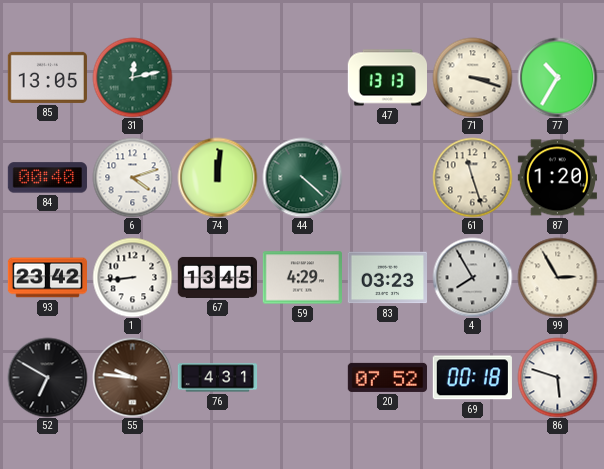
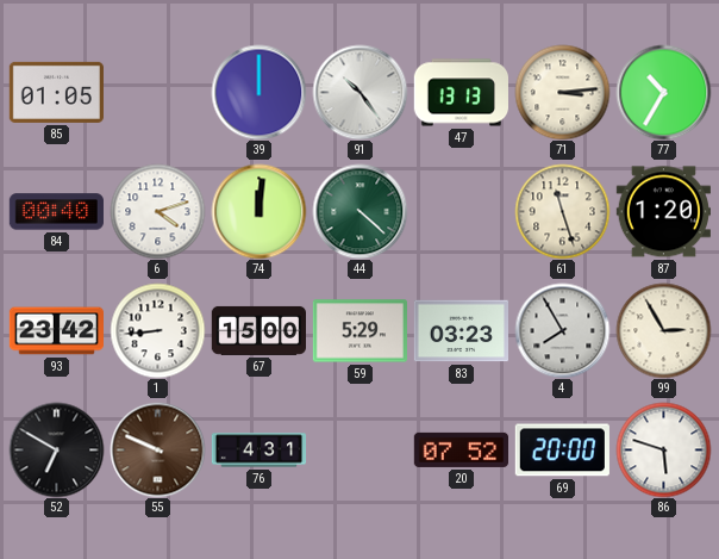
85: 13:05 -> 01:05 (56, 92)
31: 12:13 -> none (132, 77)
39: none -> 12:00 (258, 92)
91: none -> 10:24 (359, 92)
71: 3:18 -> 3:14 (562, 92)
67: 13:45 -> 15:00 (258, 330)
59: 4:29 -> 5:29 (359, 331)
55: 9:46 -> 9:49 (157, 449)
69: 00:18 -> 20:00 (562, 451)
